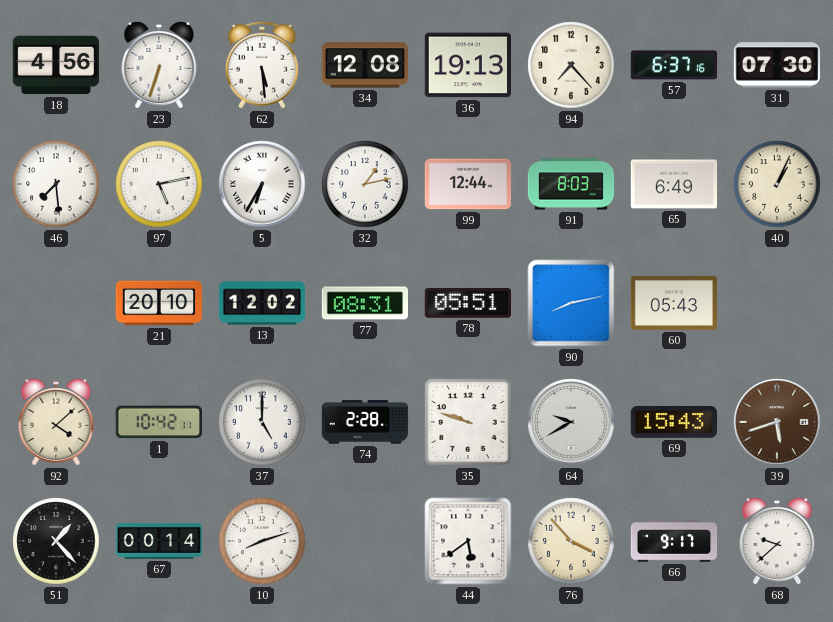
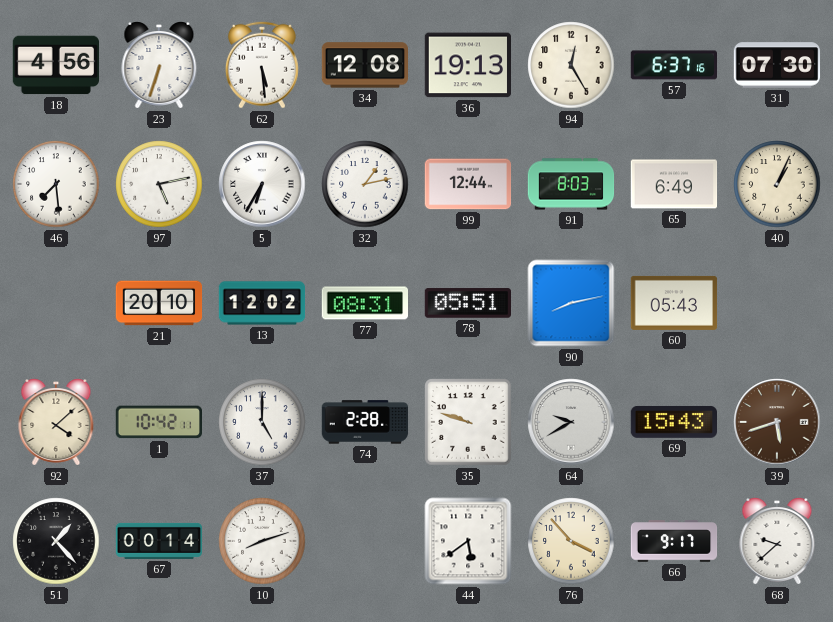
94: 7:23 -> 12:25 (571, 65)
